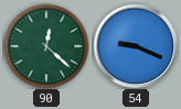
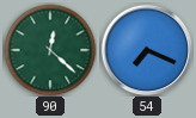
54: 9:19 -> 7:19 (147, 50)
